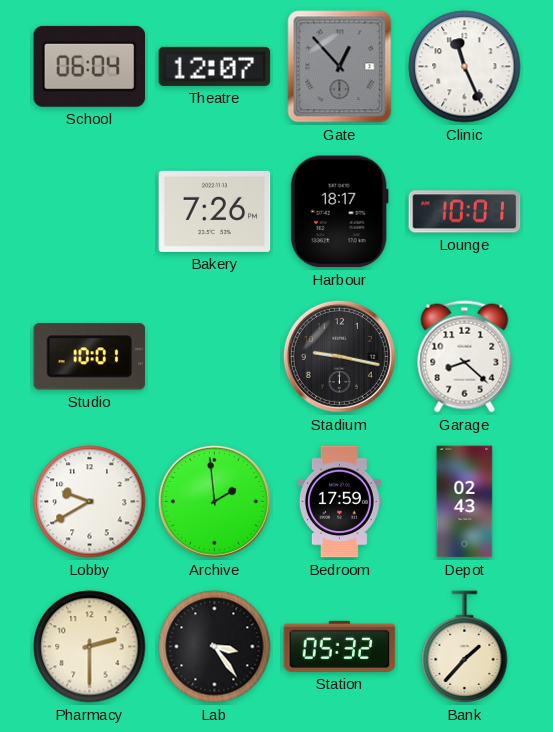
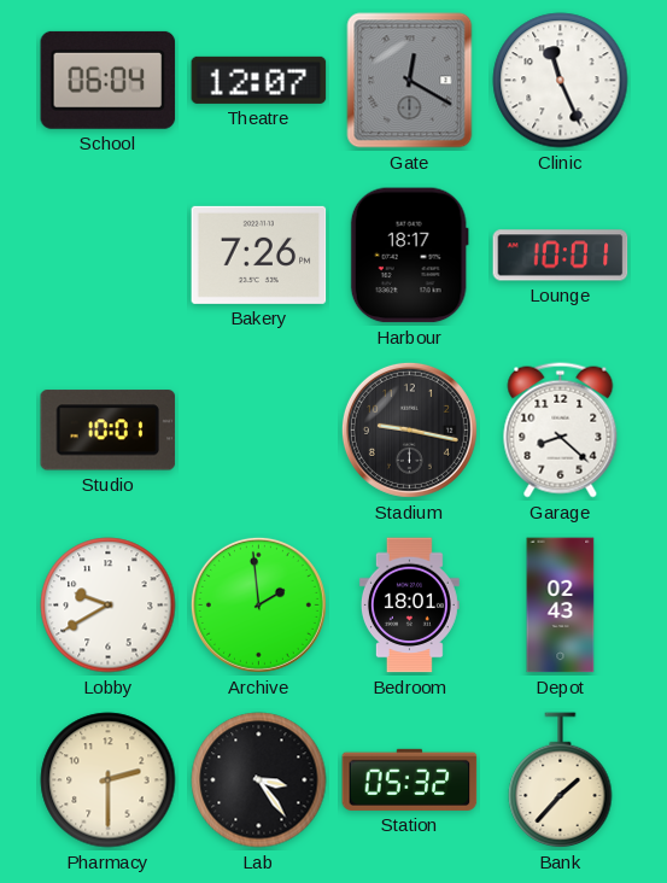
Gate: 12:53 -> 12:20 (410, 81)
Bedroom: 17:59 -> 18:01 (409, 606)
